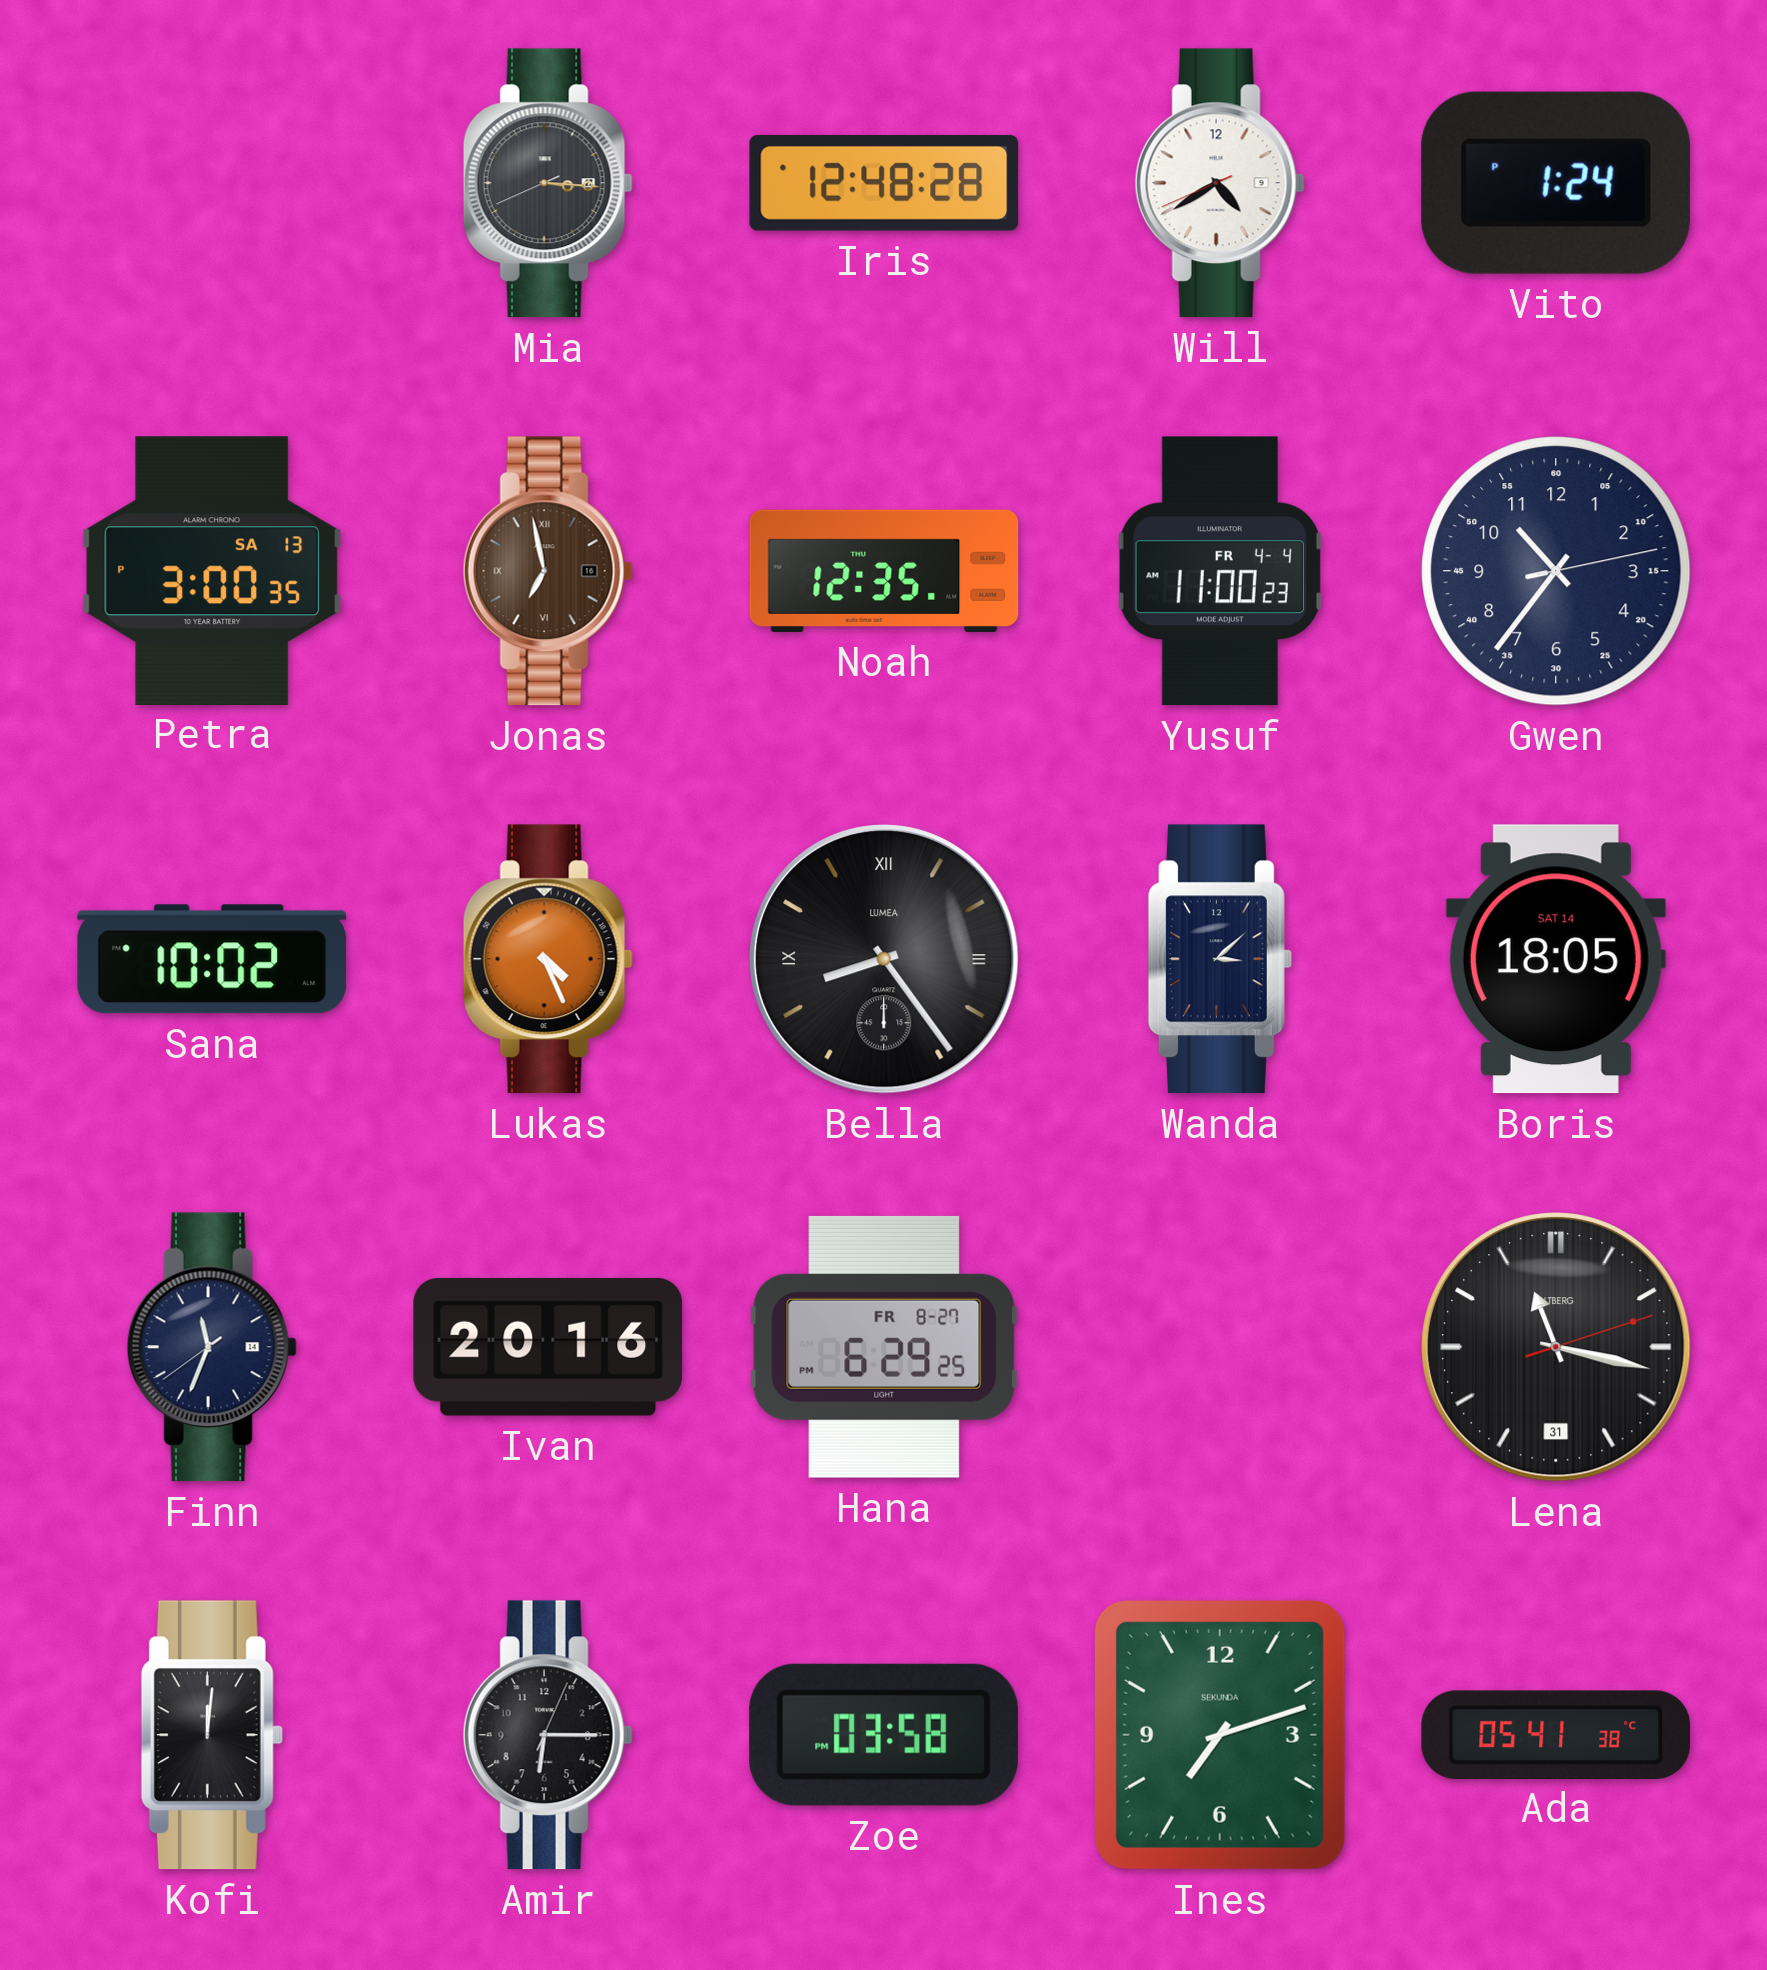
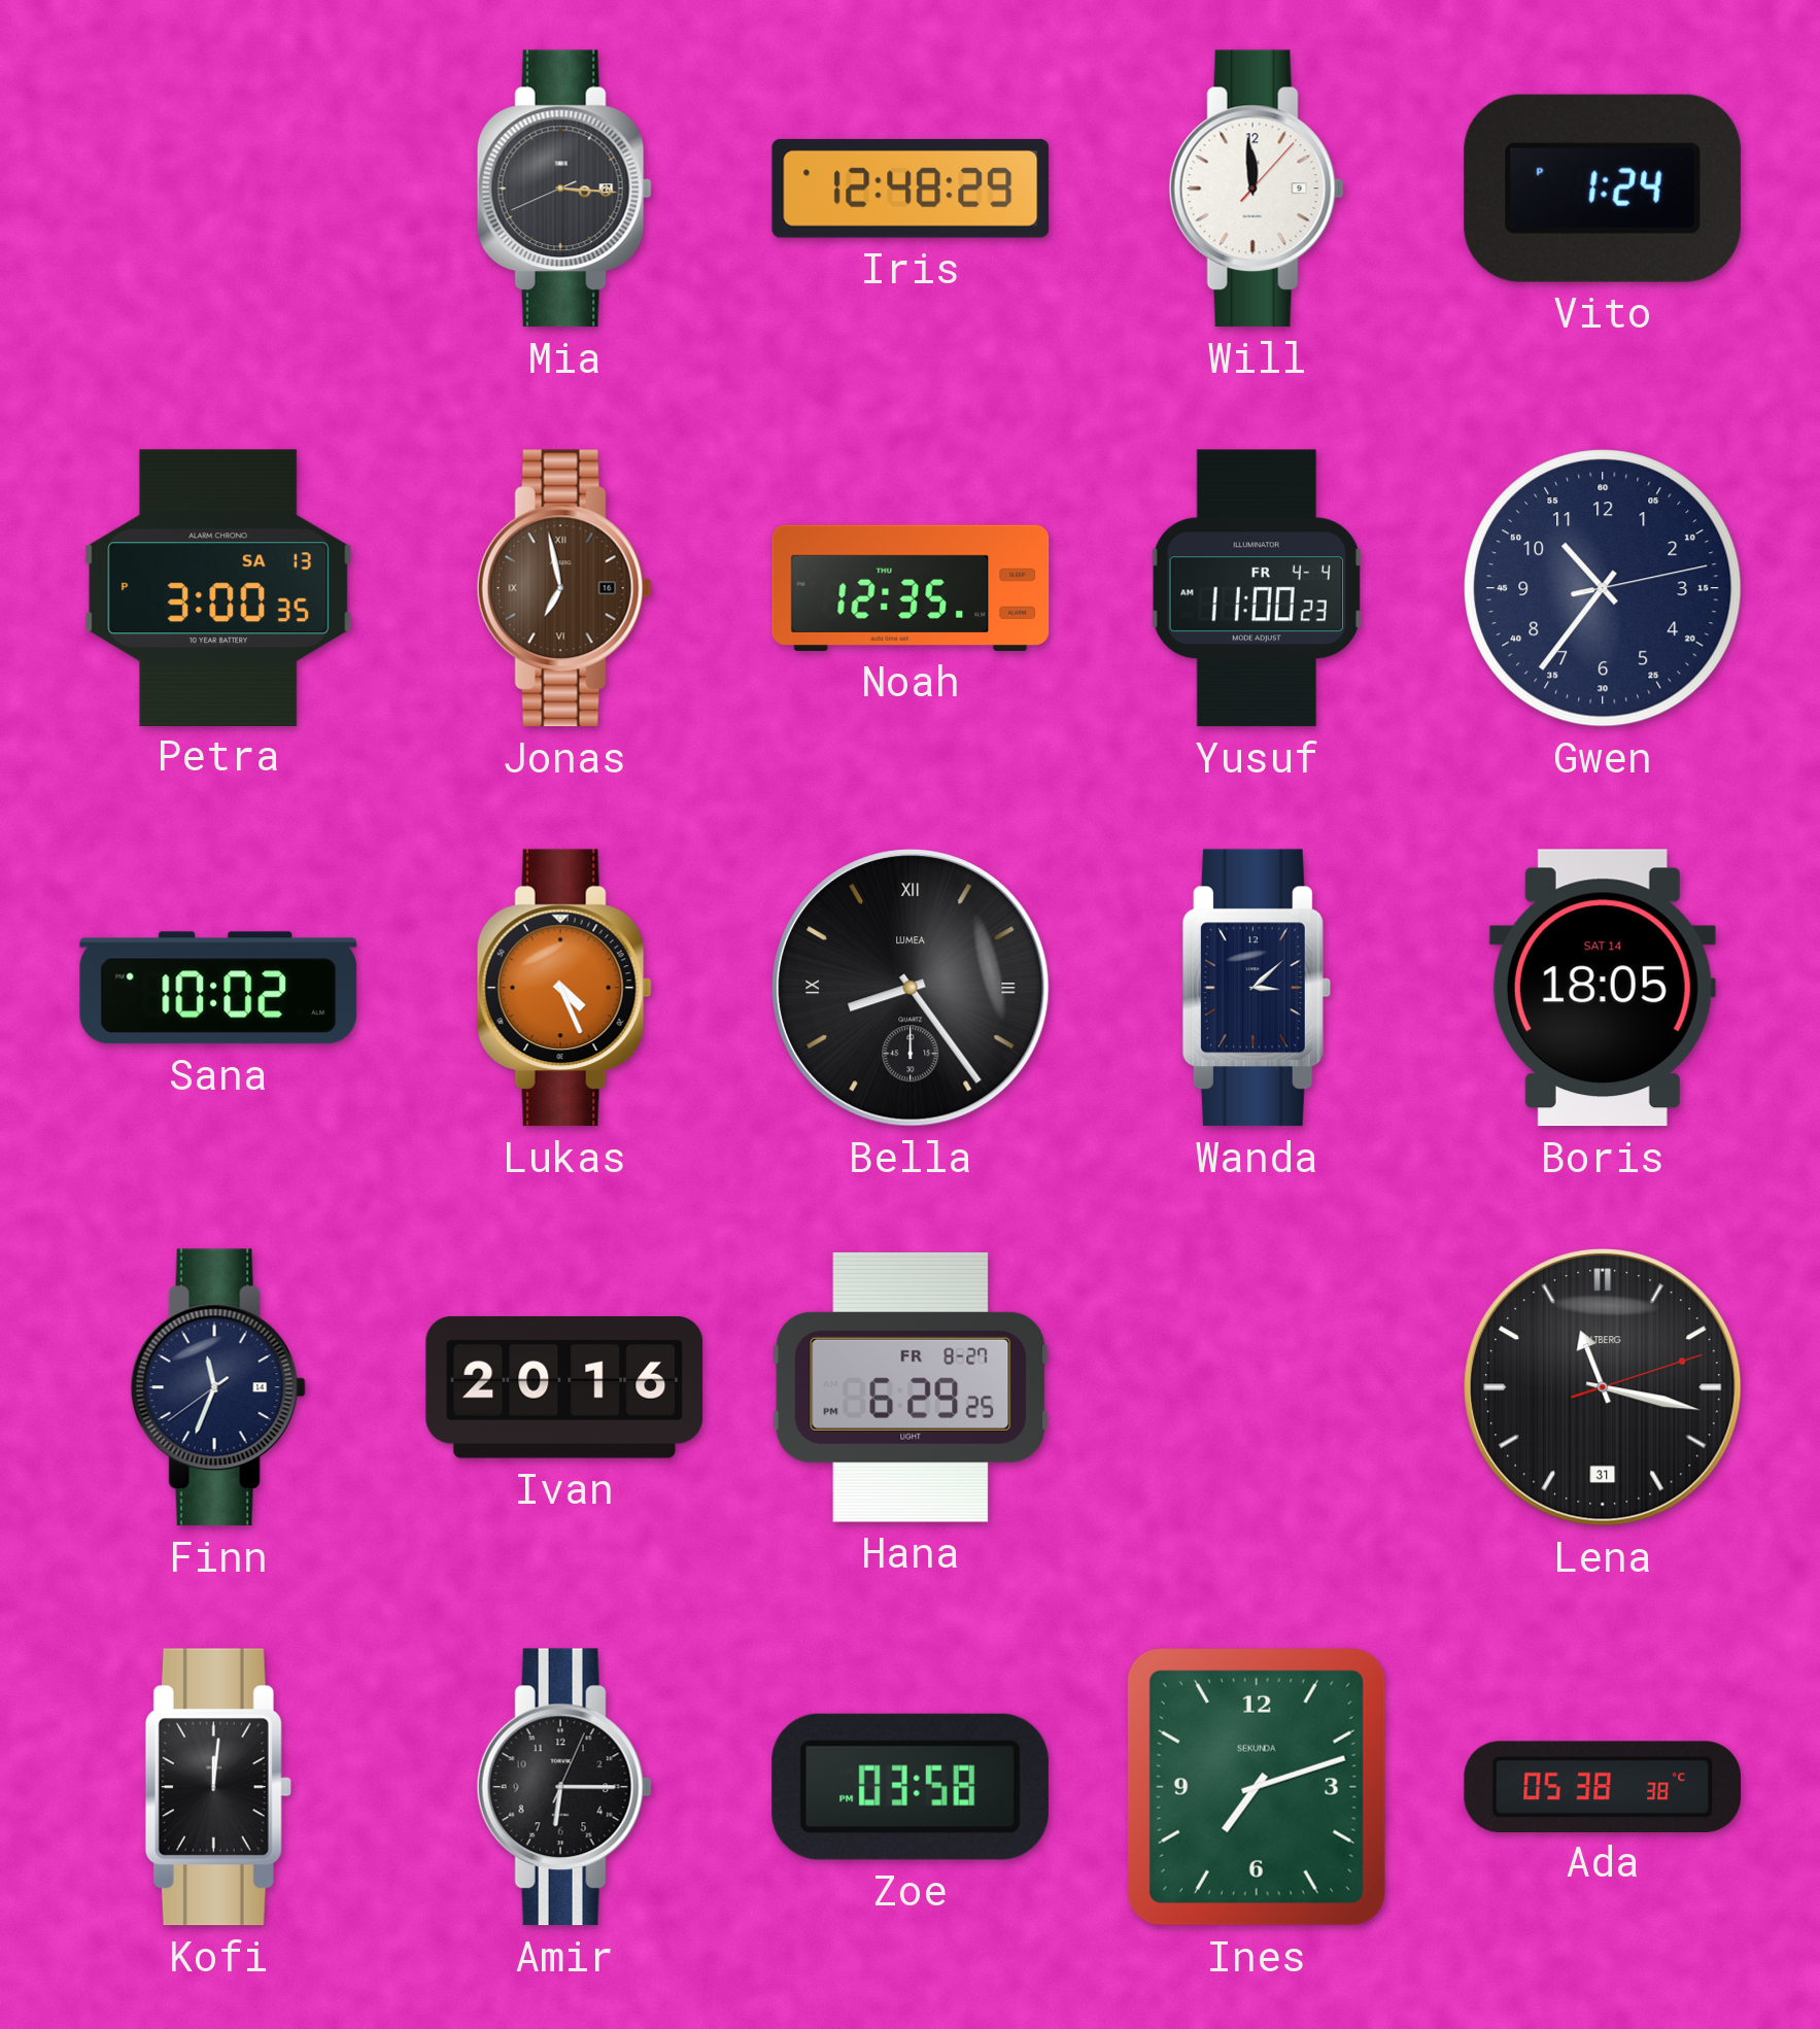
Iris: 12:48:28 -> 12:48:29 (911, 188)
Will: 4:39 -> 11:59 (1257, 188)
Ada: 05:41 -> 05:38 (1603, 1786)
